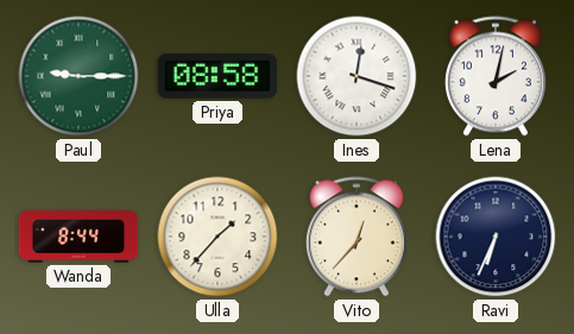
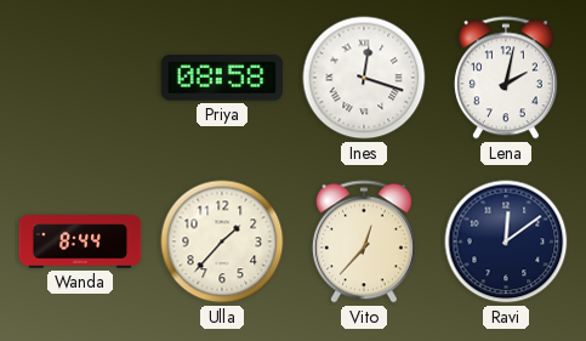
Paul: 9:15 -> none (78, 76)
Ravi: 6:34 -> 12:09 (506, 241)
